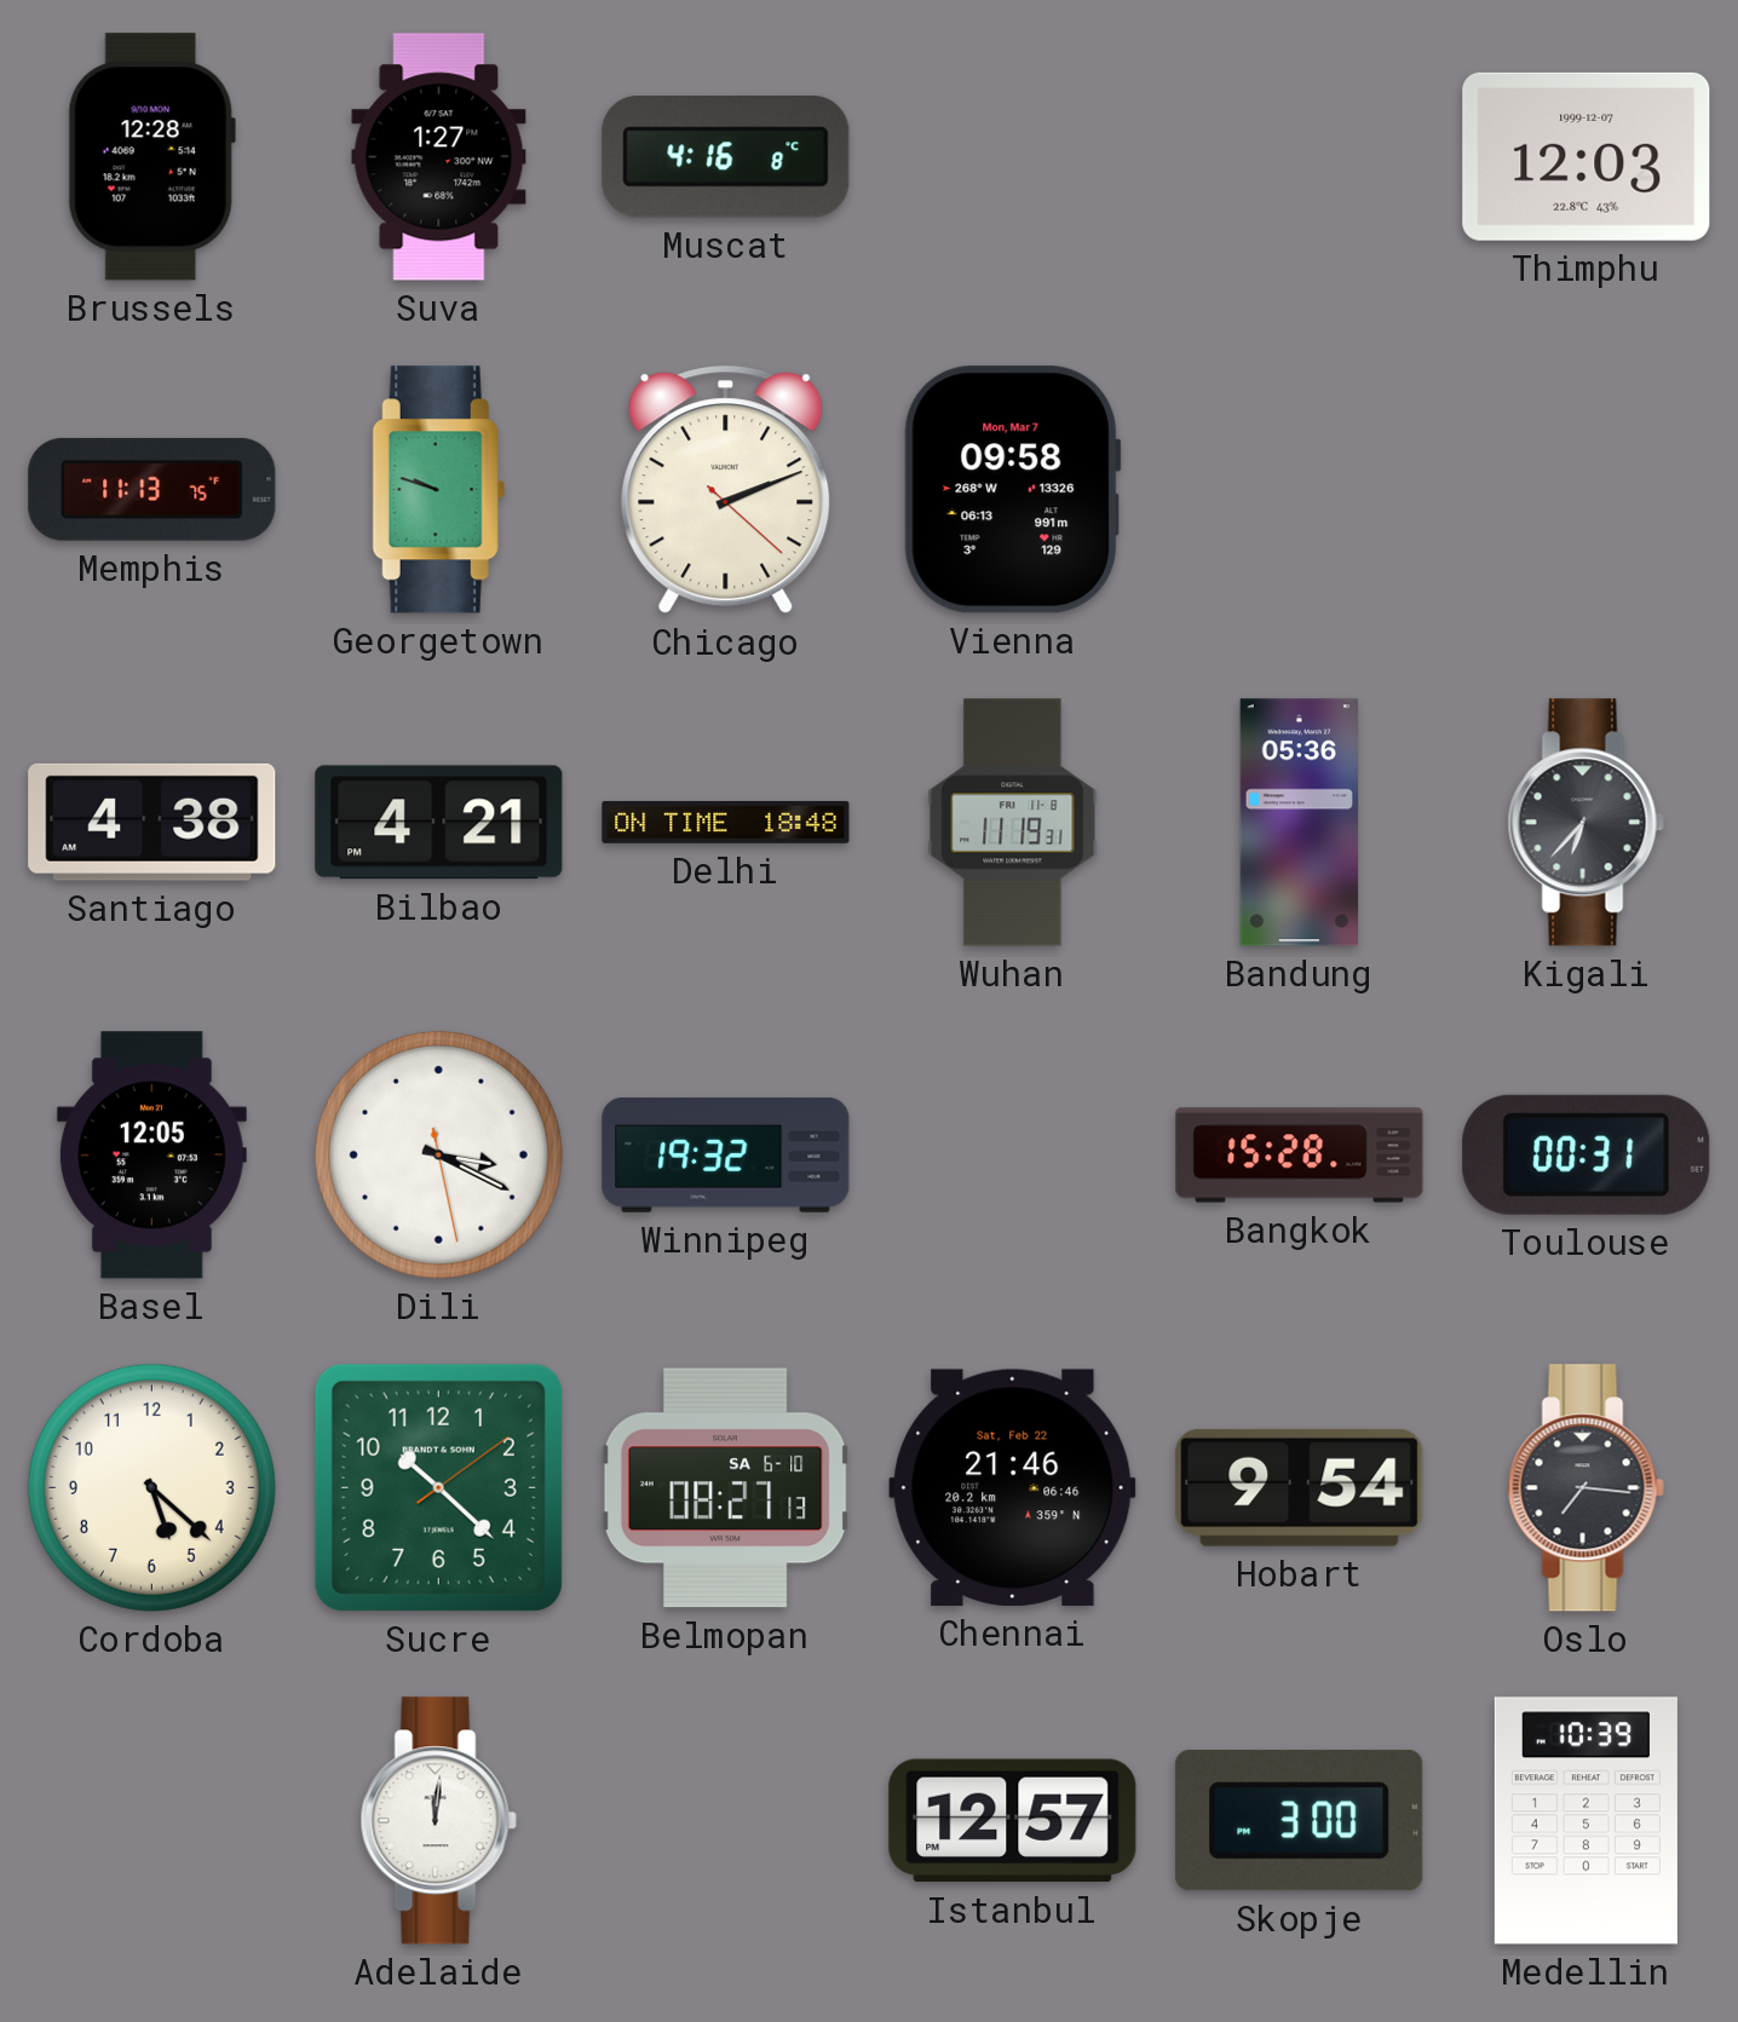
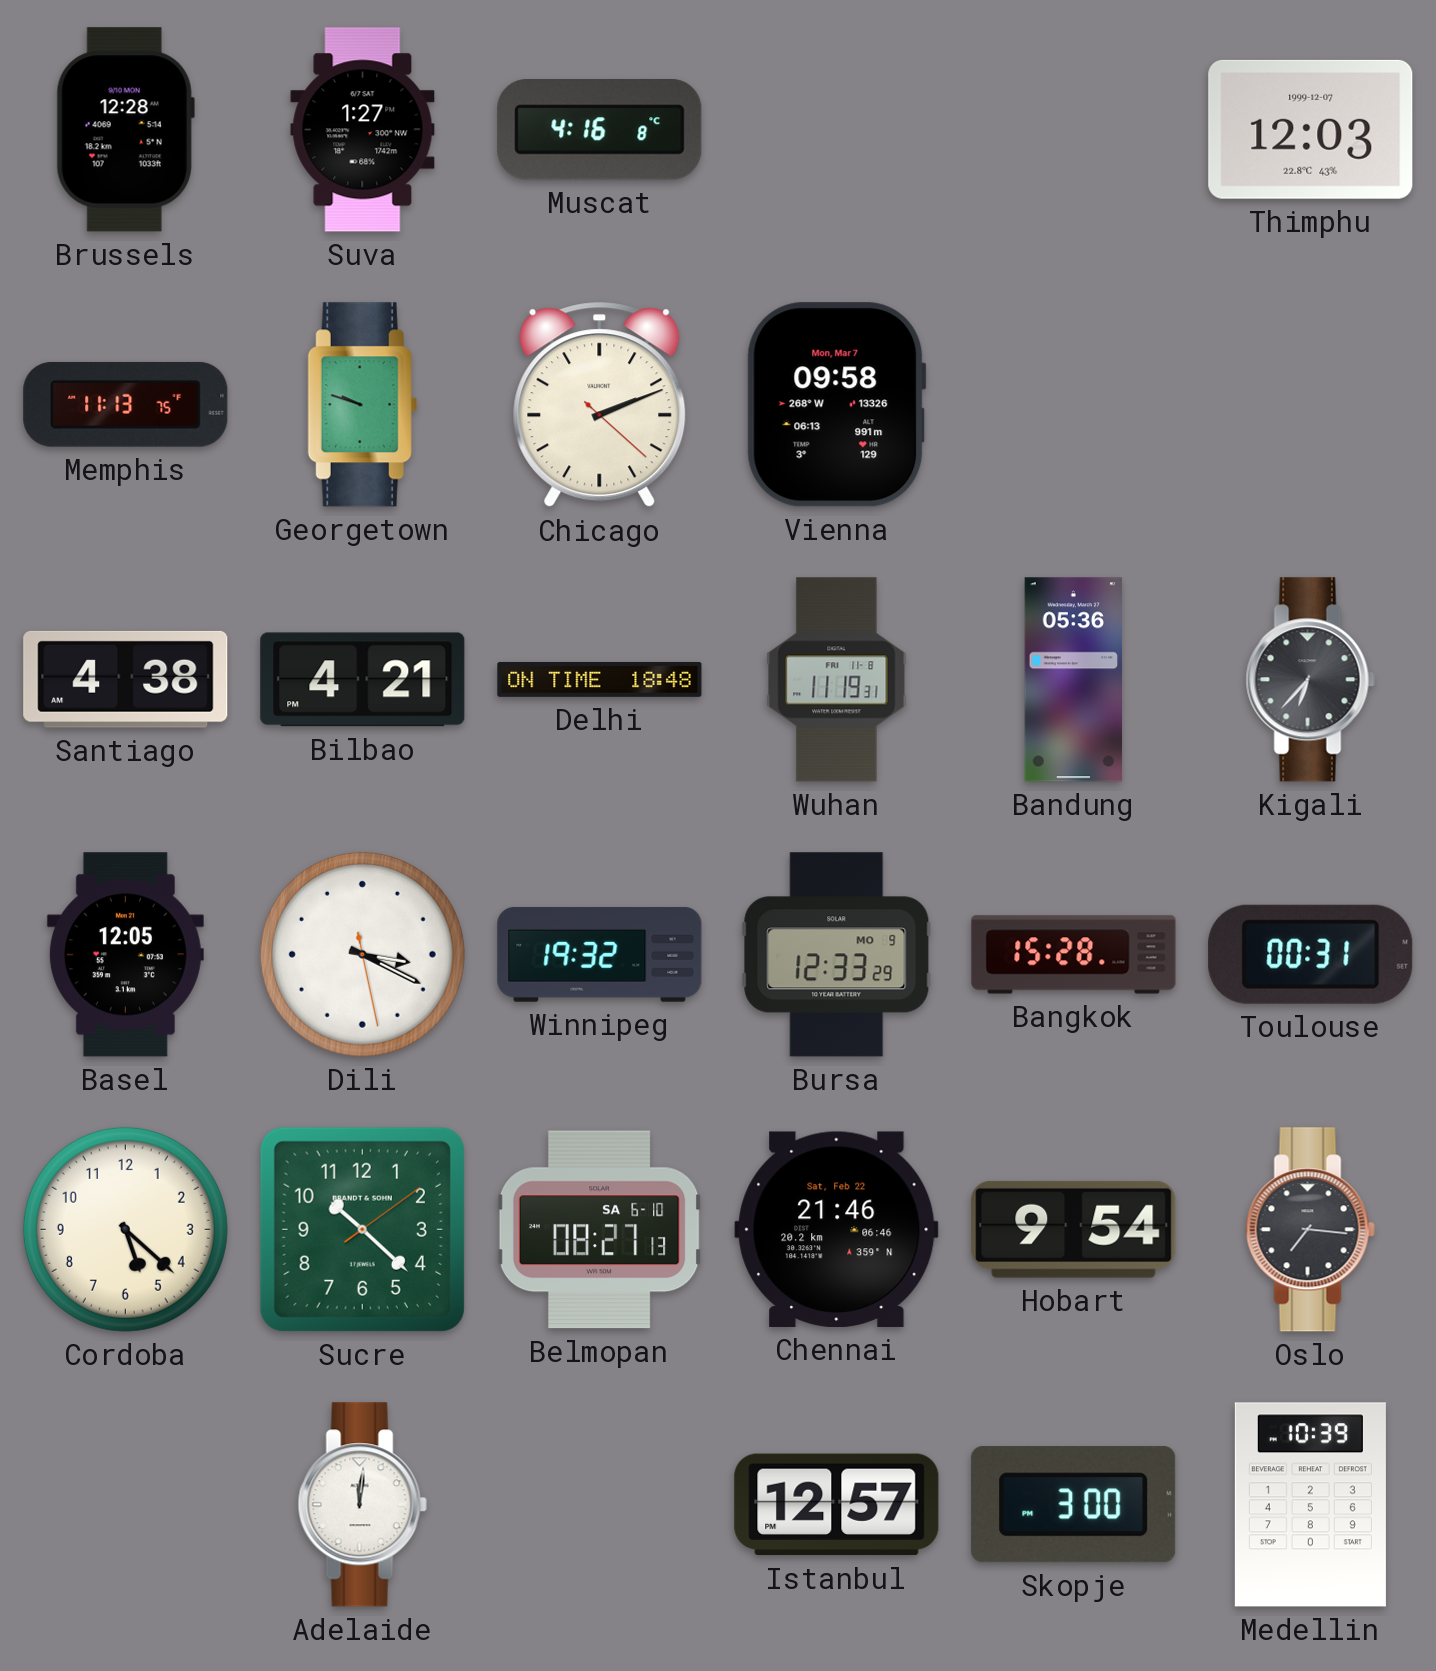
Bursa: none -> 12:33 (837, 955)
